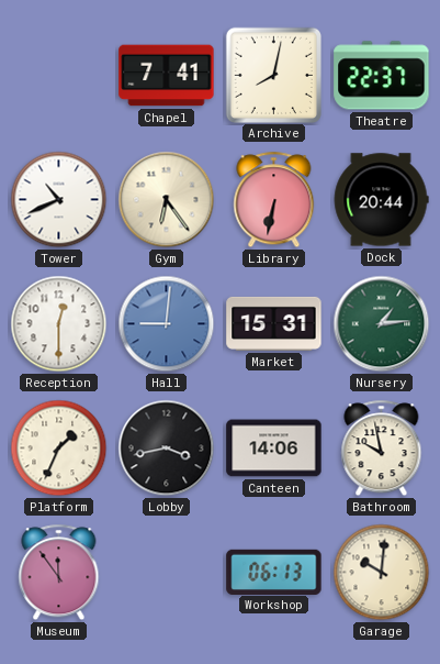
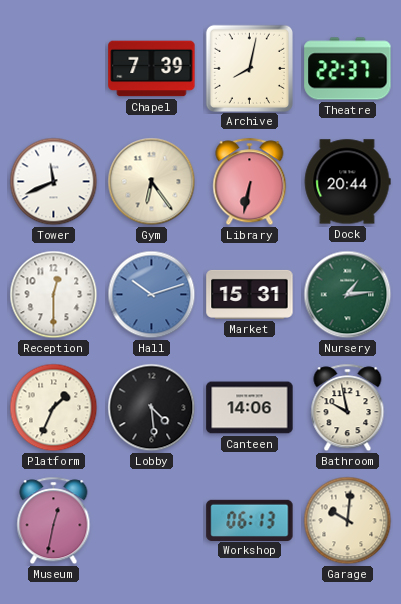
Chapel: 7:41 -> 7:39 (152, 69)
Tower: 10:41 -> 11:41 (54, 182)
Hall: 9:01 -> 10:12 (152, 295)
Lobby: 3:43 -> 4:29 (152, 408)
Museum: 11:54 -> 12:32 (54, 521)
